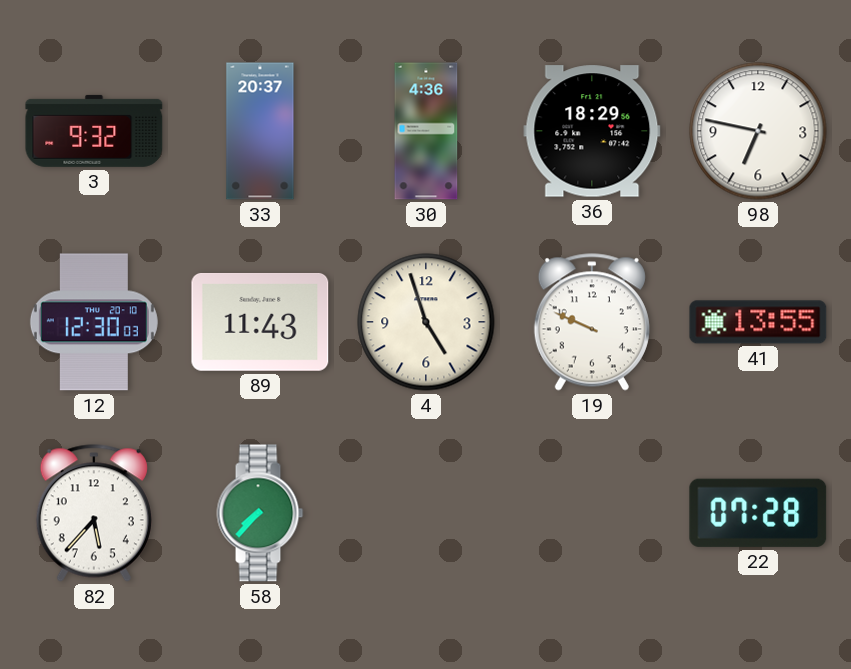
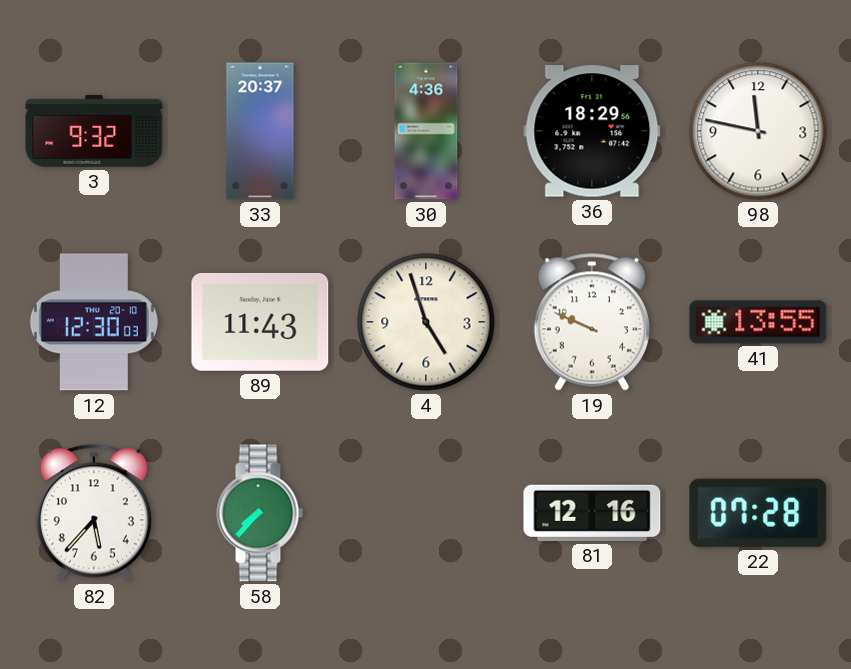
98: 6:47 -> 11:47 (758, 131)
81: none -> 12:16 (592, 513)
